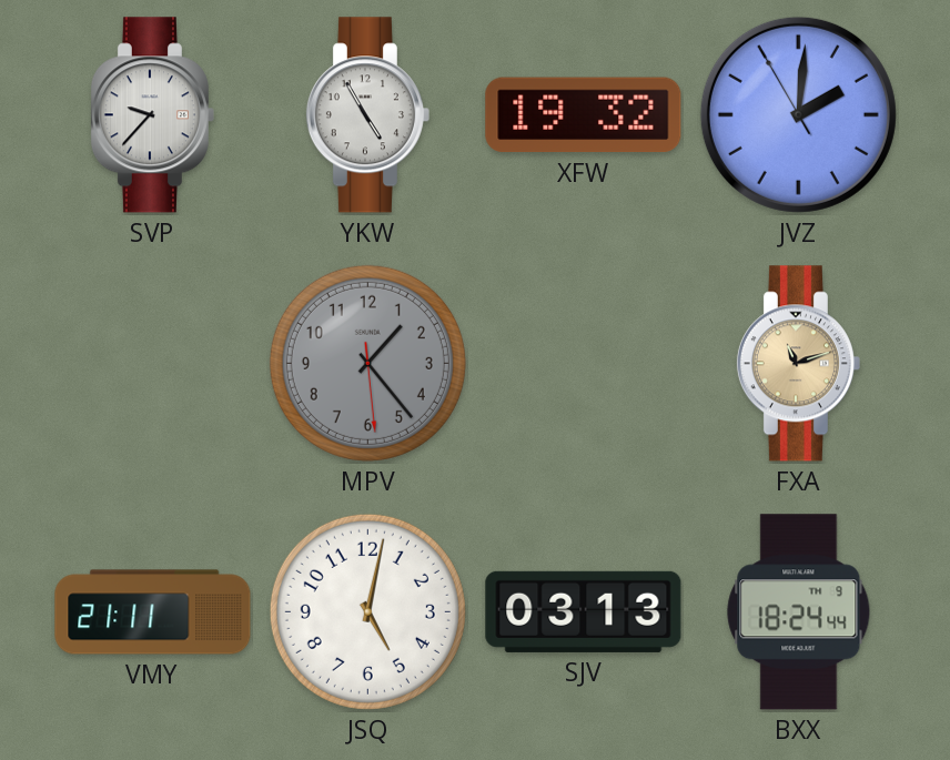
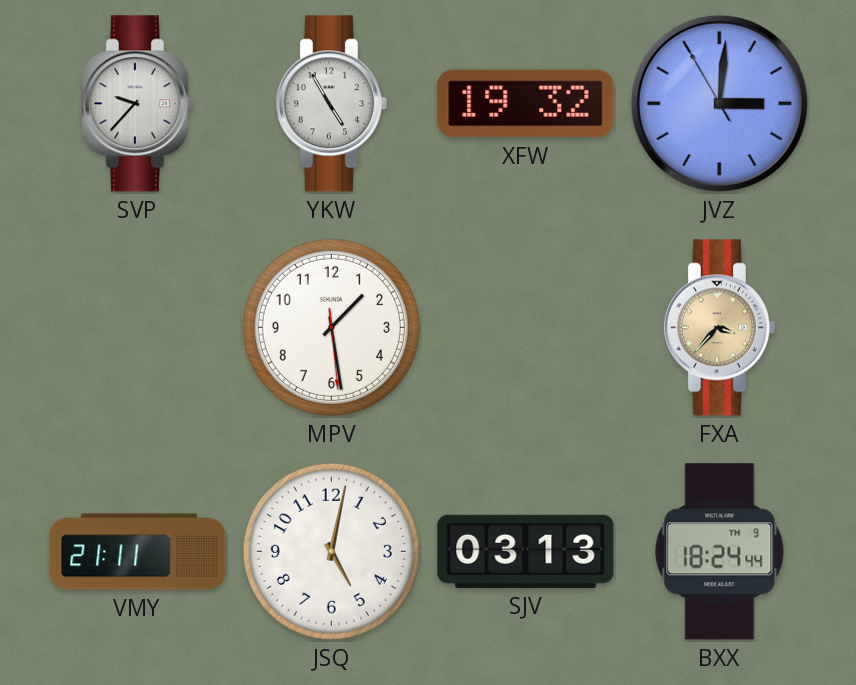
JVZ: 2:00 -> 3:00 (719, 103)
MPV: 1:23 -> 1:28 (331, 327)
MPV dial: grey -> white (331, 327)
FXA: 11:12 -> 3:37 (719, 328)
